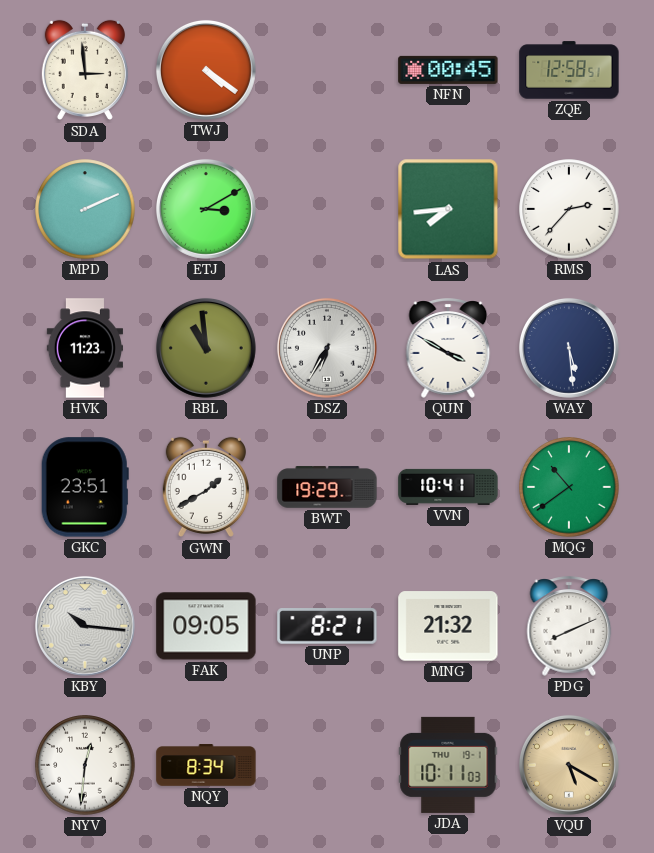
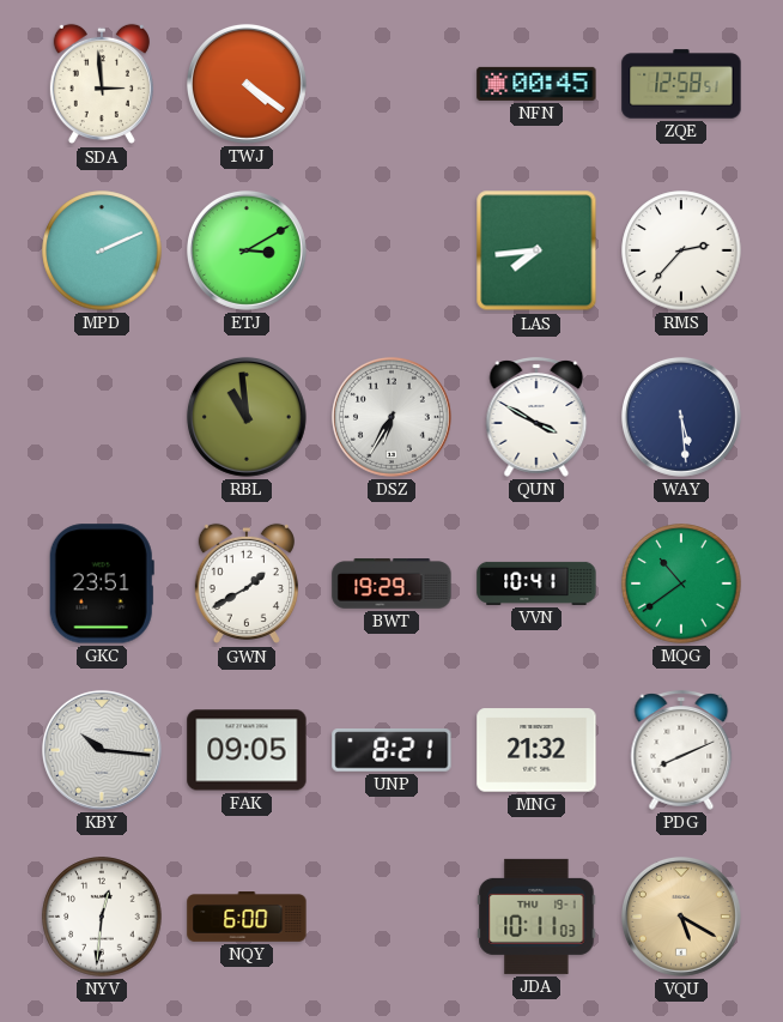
HVK: 11:23 -> none (84, 348)
NQY: 8:34 -> 6:00 (247, 917)
